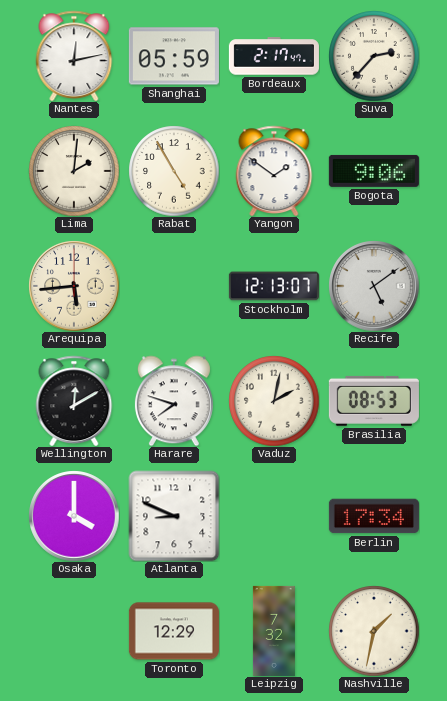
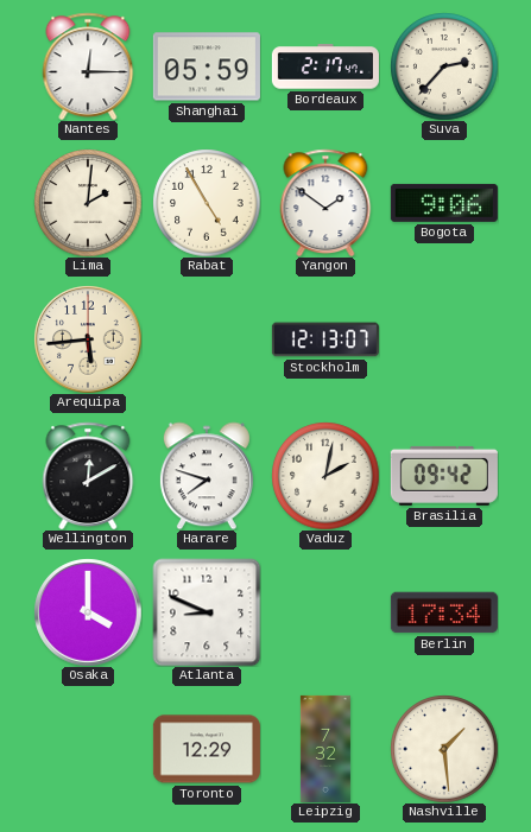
Nantes: 12:13 -> 12:15 (88, 66)
Recife: 5:09 -> none (374, 286)
Brasilia: 08:53 -> 09:42 (444, 476)
Nashville: 1:32 -> 1:29 (444, 749)
